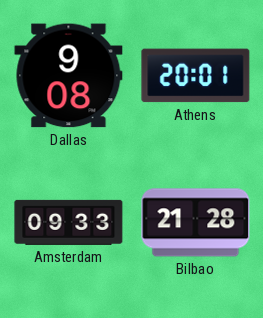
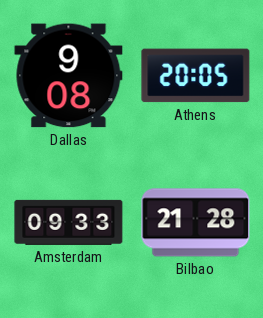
Athens: 20:01 -> 20:05 (196, 76)
